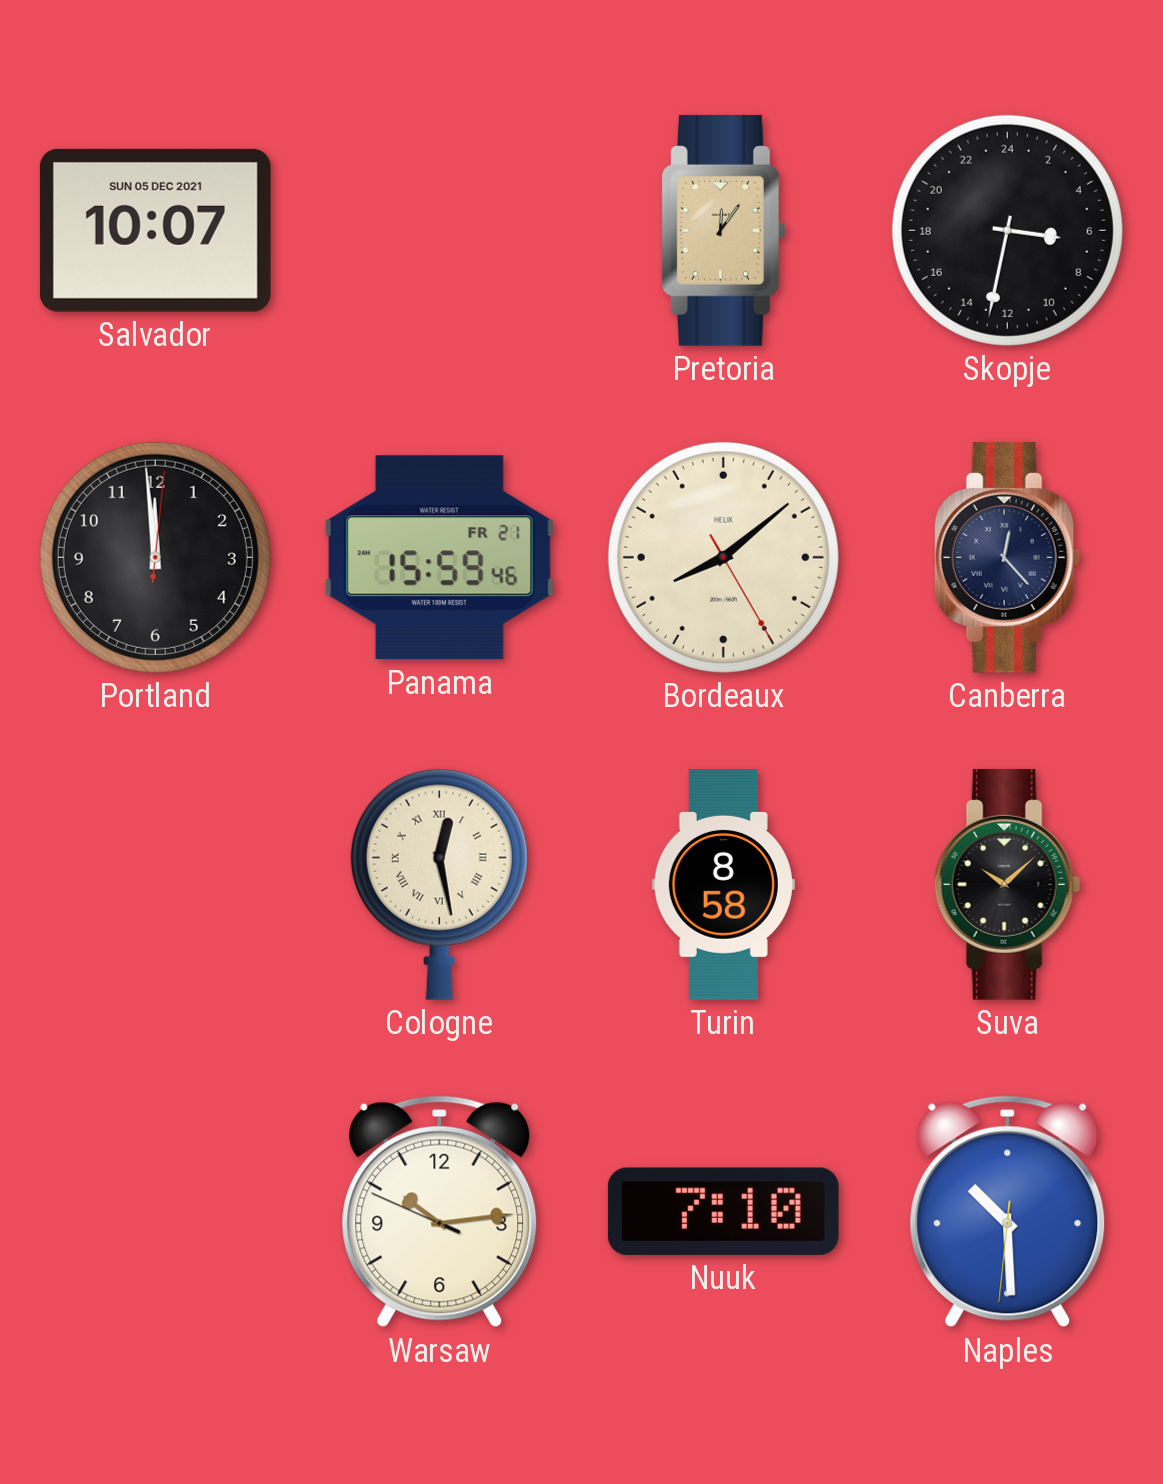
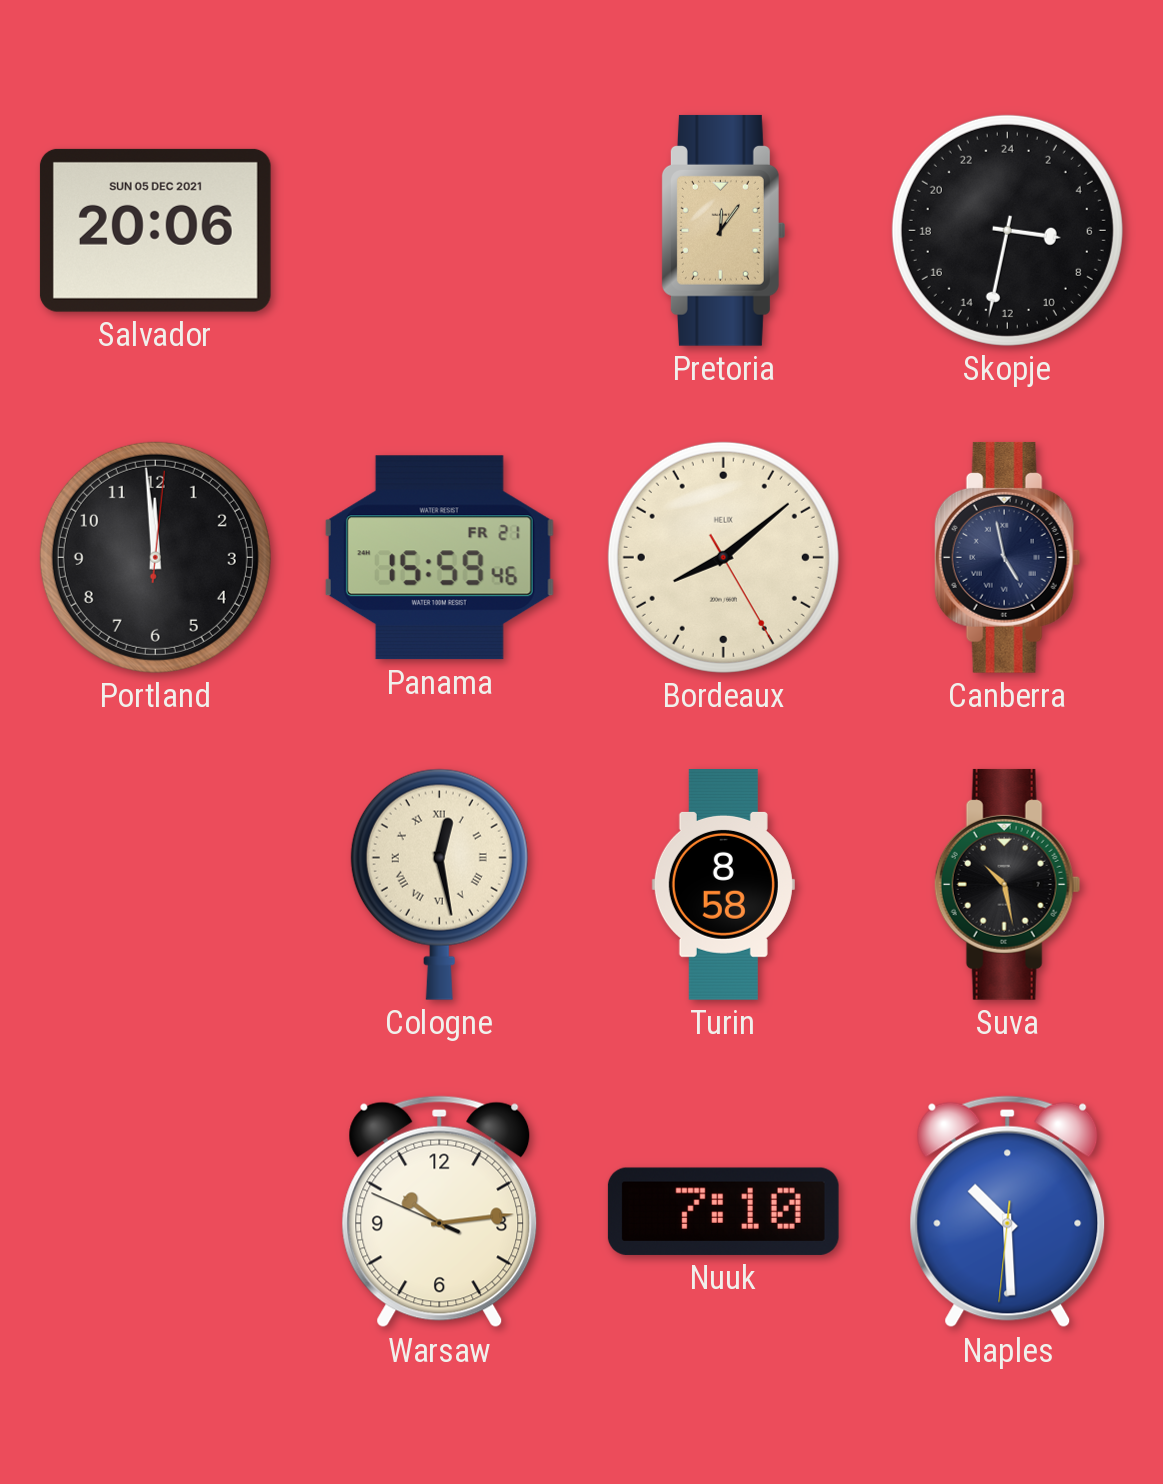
Salvador: 10:07 -> 20:06 (155, 230)
Canberra: 12:23 -> 4:58 (1008, 557)
Suva: 10:08 -> 10:28 (1008, 884)
